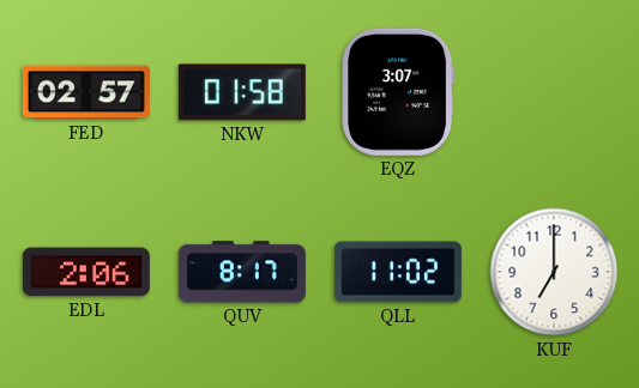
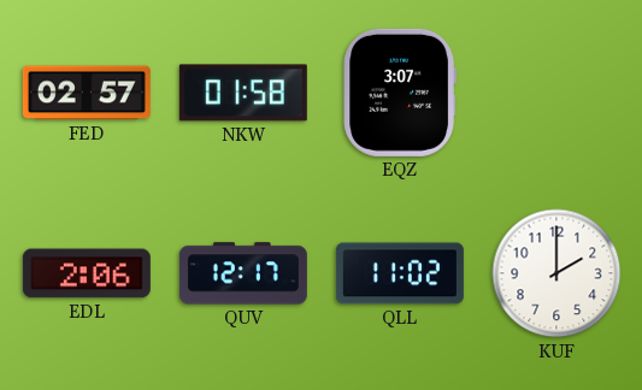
QUV: 8:17 -> 12:17 (243, 273)
KUF: 7:00 -> 2:00 (556, 273)
